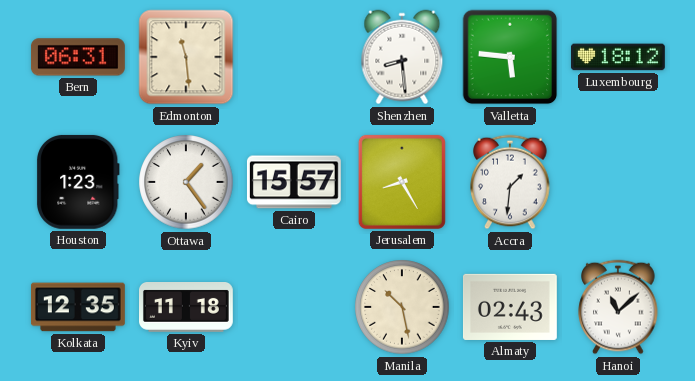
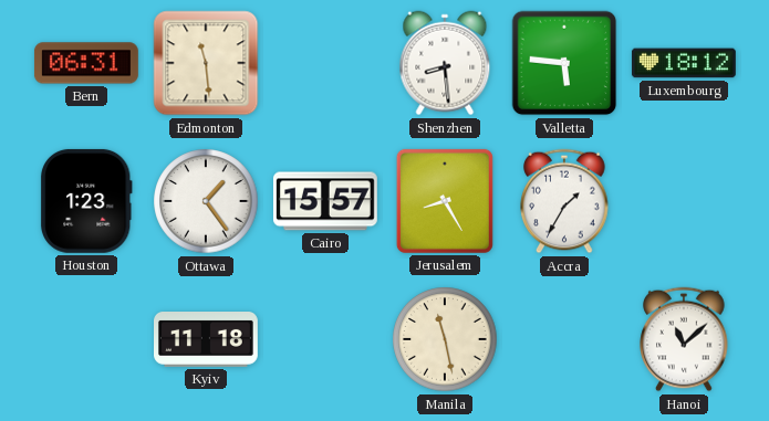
Accra: 1:31 -> 1:35 (564, 201)
Kolkata: 12:35 -> none (78, 307)
Manila: 10:28 -> 11:28 (445, 339)
Almaty: 02:43 -> none (510, 307)
